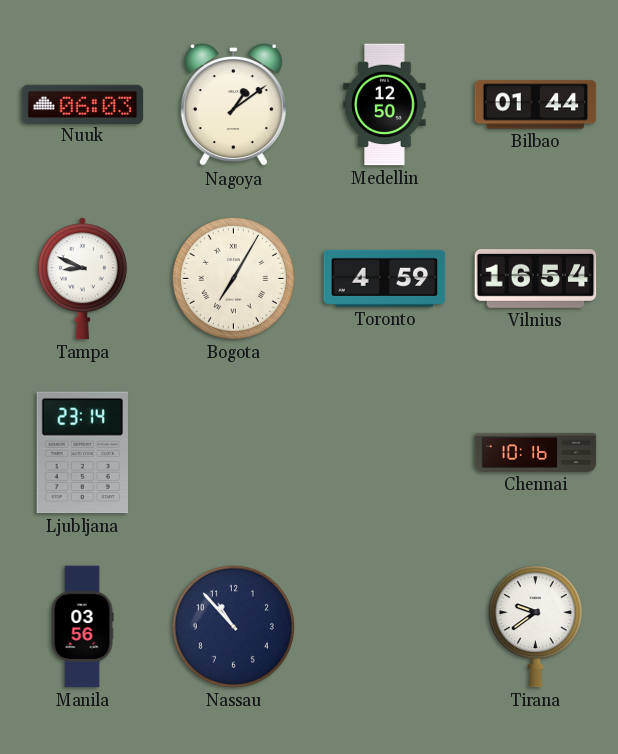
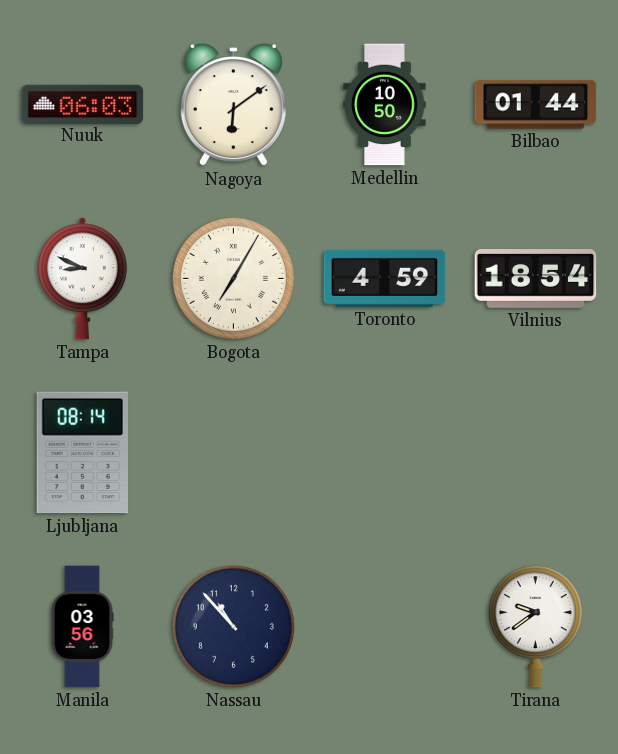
Nagoya: 1:09 -> 6:09 (233, 106)
Medellin: 12:50 -> 10:50 (385, 105)
Vilnius: 16:54 -> 18:54 (536, 279)
Ljubljana: 23:14 -> 08:14 (82, 453)
Chennai: 10:16 -> none (536, 452)
